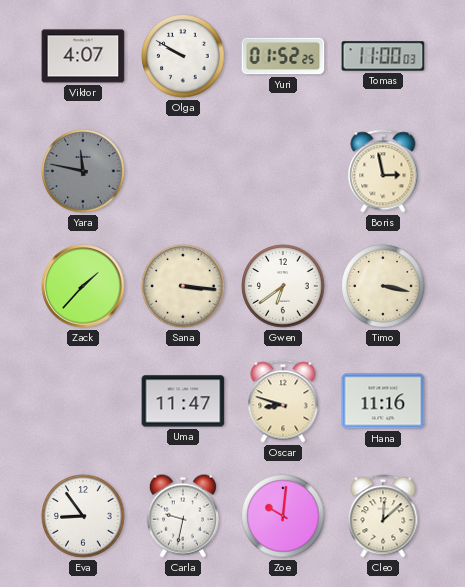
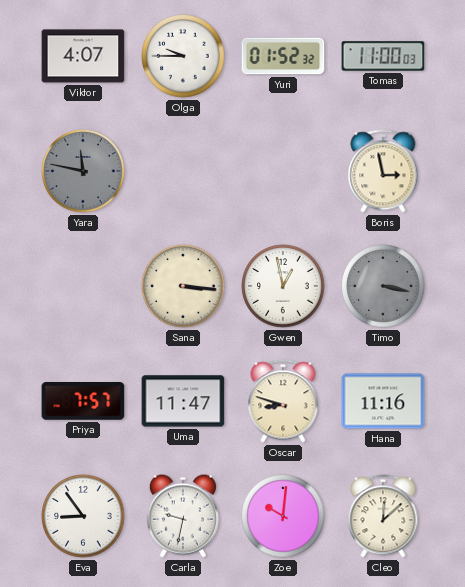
Olga: 9:50 -> 9:45 (183, 56)
Yuri: 01:52:25 -> 01:52:32 (283, 56)
Zack: 1:37 -> none (83, 286)
Gwen: 6:39 -> 12:58 (283, 286)
Timo dial: cream -> grey (383, 286)
Priya: none -> 7:57 (83, 401)
